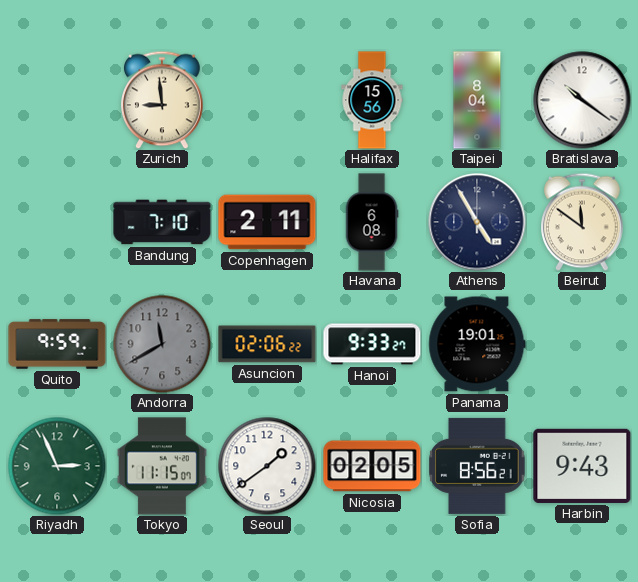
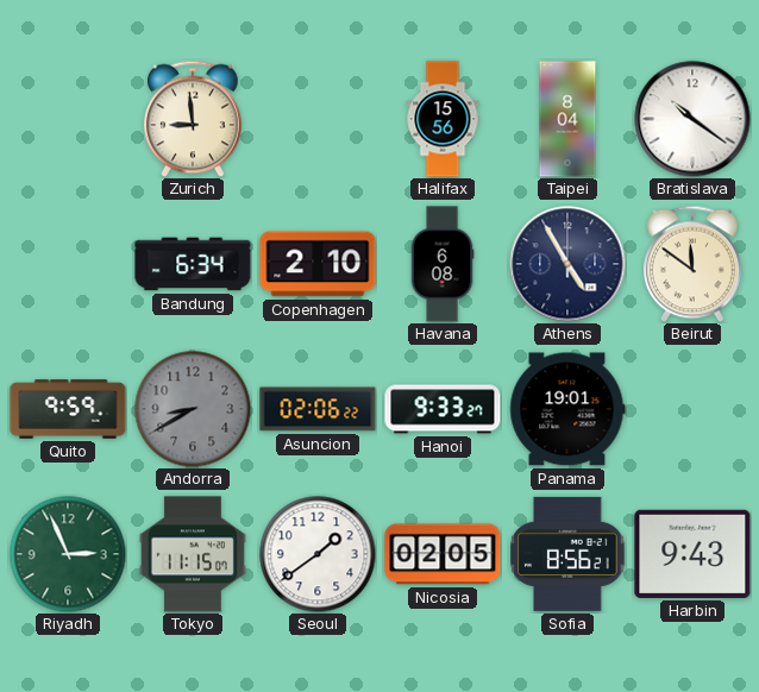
Bandung: 7:10 -> 6:34 (193, 264)
Copenhagen: 2:11 -> 2:10 (318, 264)
Andorra: 11:40 -> 8:40 (193, 409)
